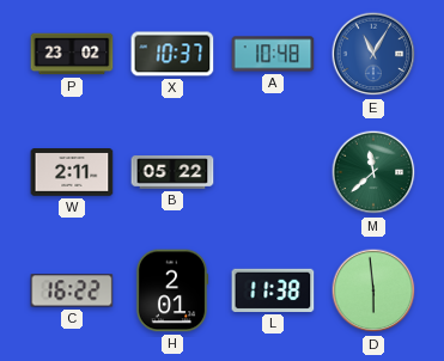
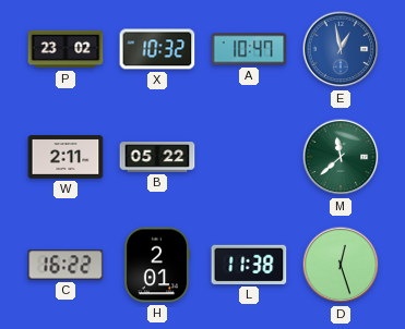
X: 10:37 -> 10:32 (157, 49)
A: 10:48 -> 10:47 (249, 49)
E: 11:05 -> 12:58 (341, 49)
D: 5:59 -> 12:27 (341, 265)
